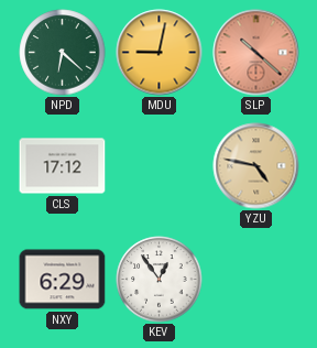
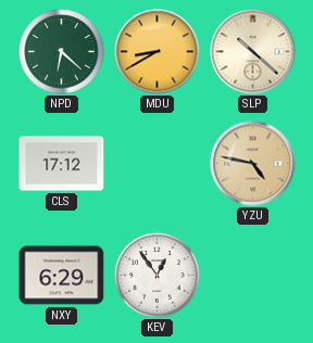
MDU: 9:02 -> 8:40 (158, 52)
SLP dial: salmon -> cream (253, 52)
